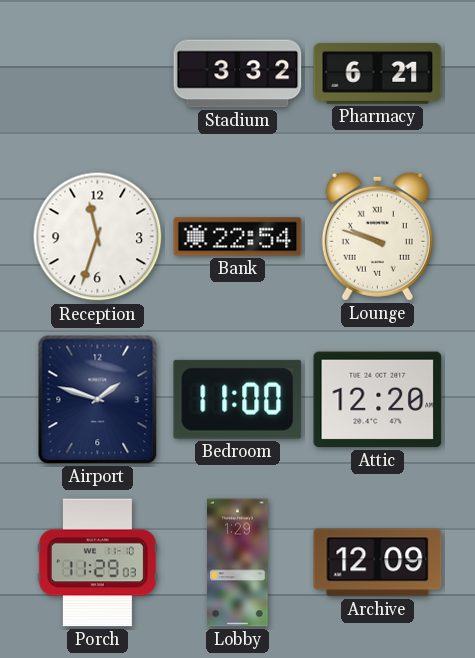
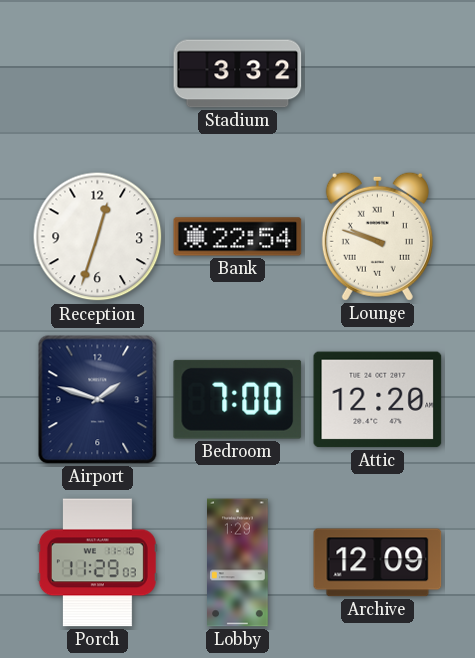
Pharmacy: 6:21 -> none (378, 73)
Reception: 11:33 -> 12:33 (98, 237)
Bedroom: 11:00 -> 7:00 (238, 399)
